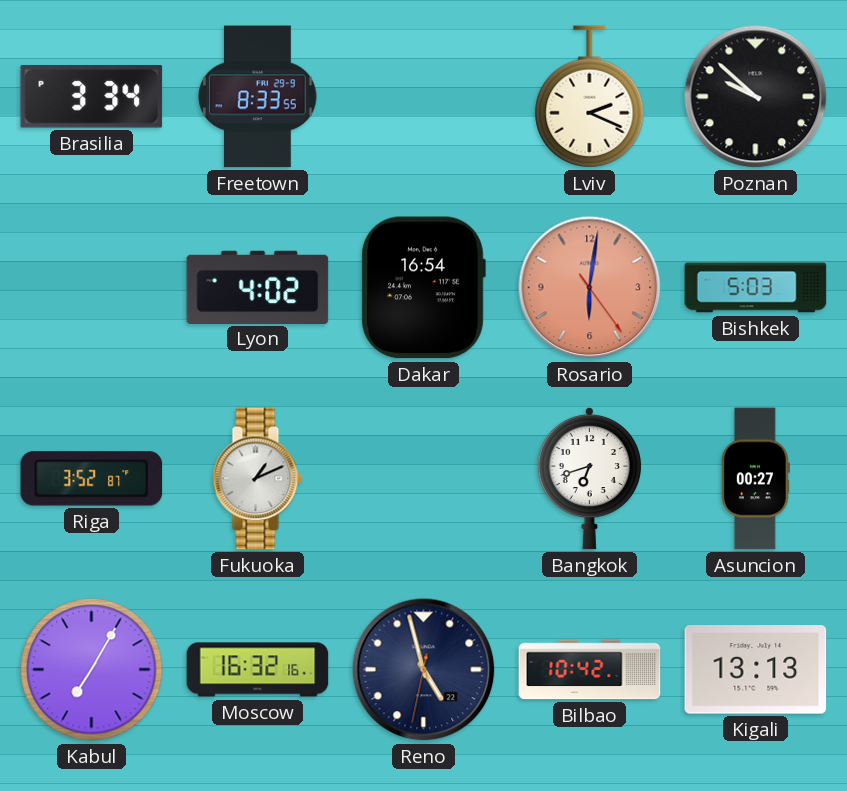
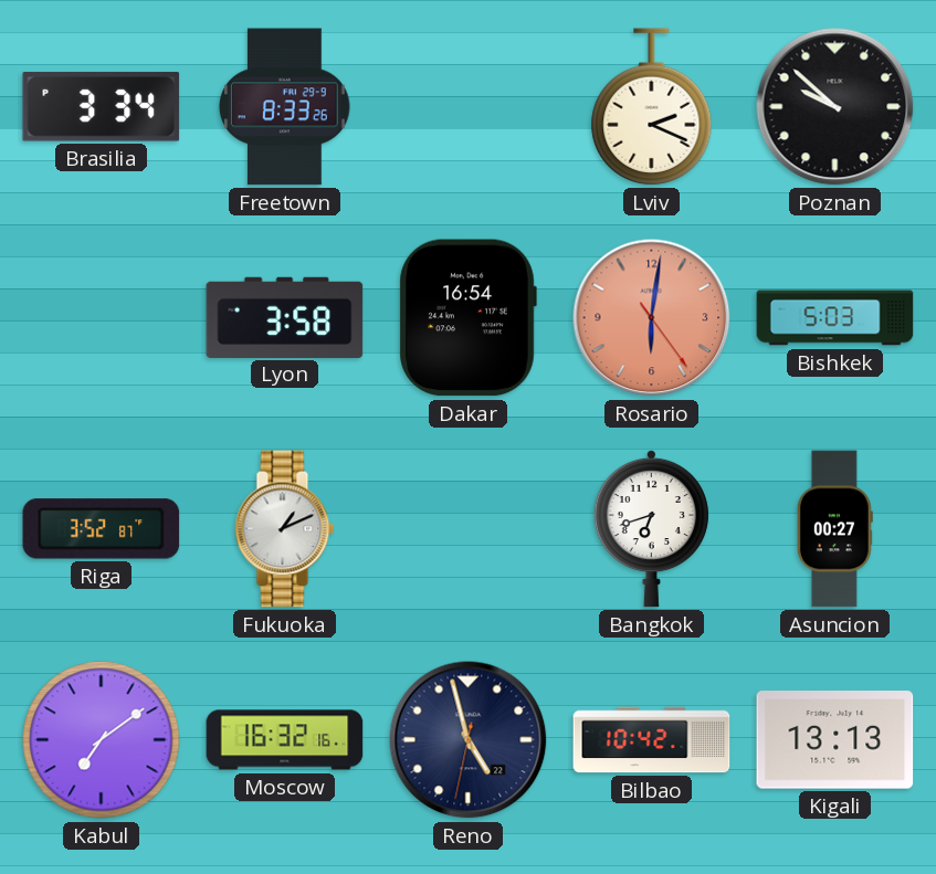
Freetown: 8:33:55 -> 8:33:26 (285, 107)
Lyon: 4:02 -> 3:58 (285, 317)
Kabul: 7:05 -> 7:09 (102, 740)
